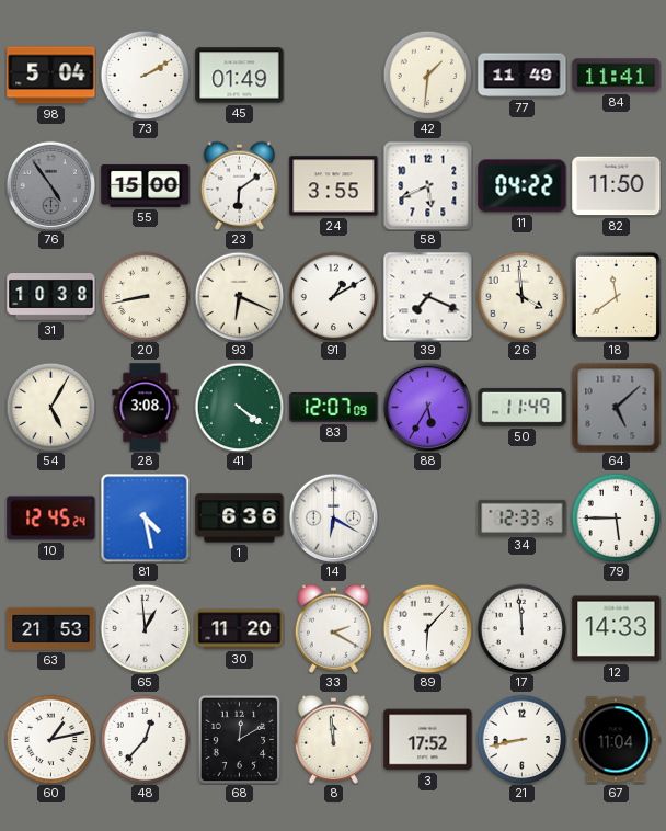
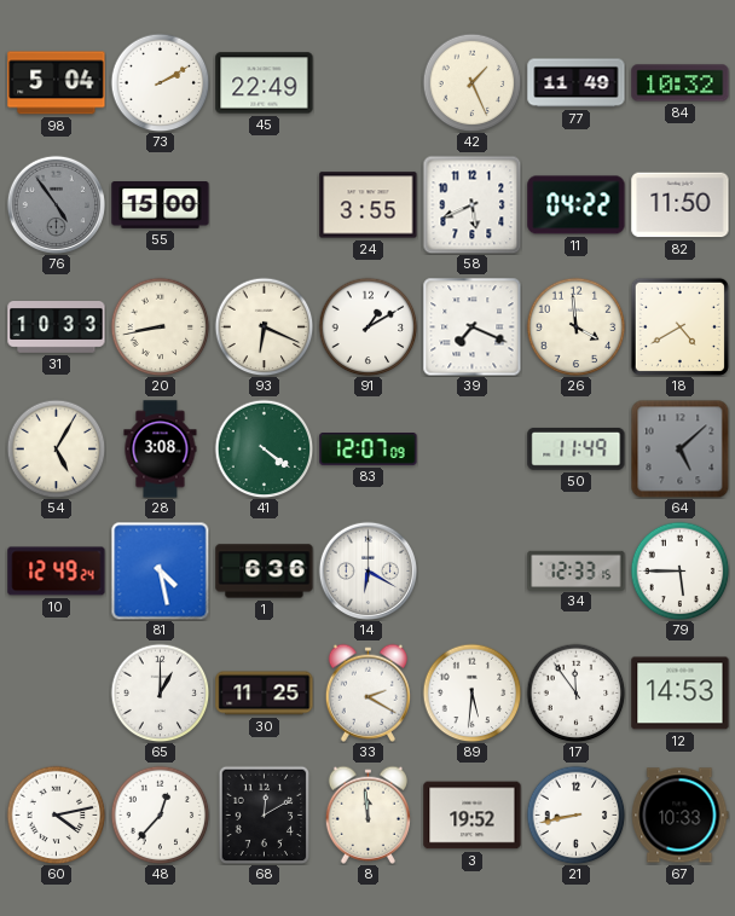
45: 01:49 -> 22:49 (265, 83)
42: 1:31 -> 1:26 (471, 82)
84: 11:41 -> 10:32 (681, 83)
23: 6:09 -> none (239, 185)
31: 10:38 -> 10:33 (57, 327)
18: 11:39 -> 4:40 (679, 326)
88: 5:35 -> none (427, 407)
10: 12:45 -> 12:49 (57, 572)
63: 21:53 -> none (51, 628)
65: 12:59 -> 1:00 (160, 692)
30: 11:20 -> 11:25 (265, 694)
89: 6:07 -> 5:31 (471, 692)
17: 11:59 -> 11:54 (575, 692)
12: 14:33 -> 14:53 (681, 694)
60: 1:13 -> 4:13 (56, 814)
3: 17:52 -> 19:52 (473, 816)
67: 11:04 -> 10:33 (679, 816)
